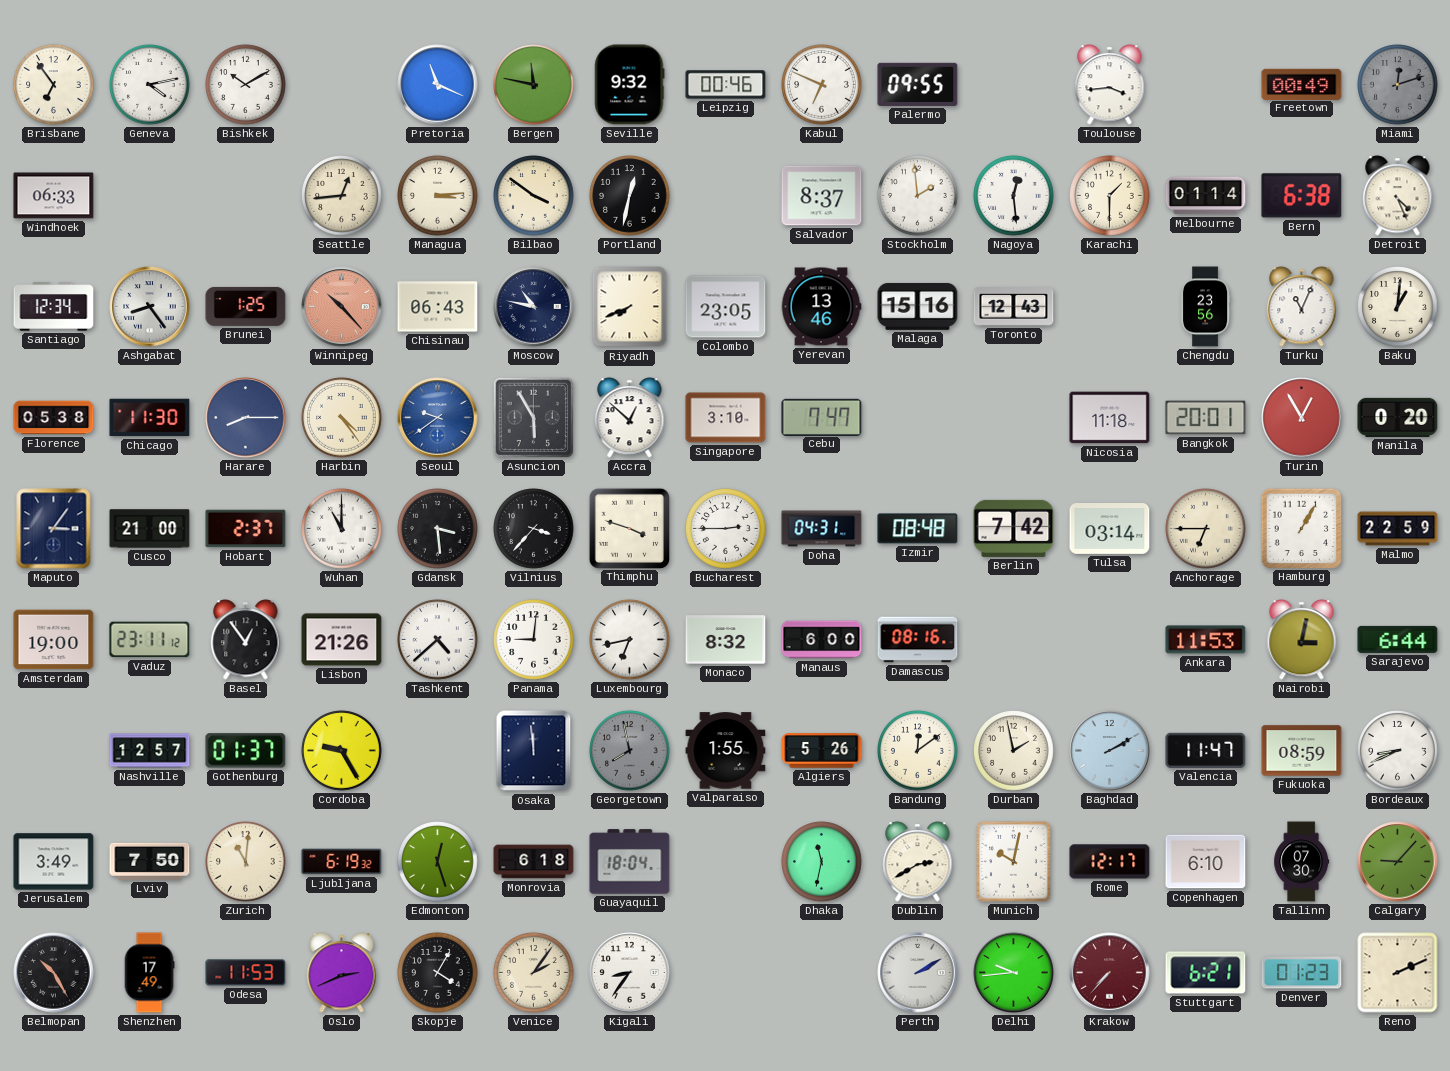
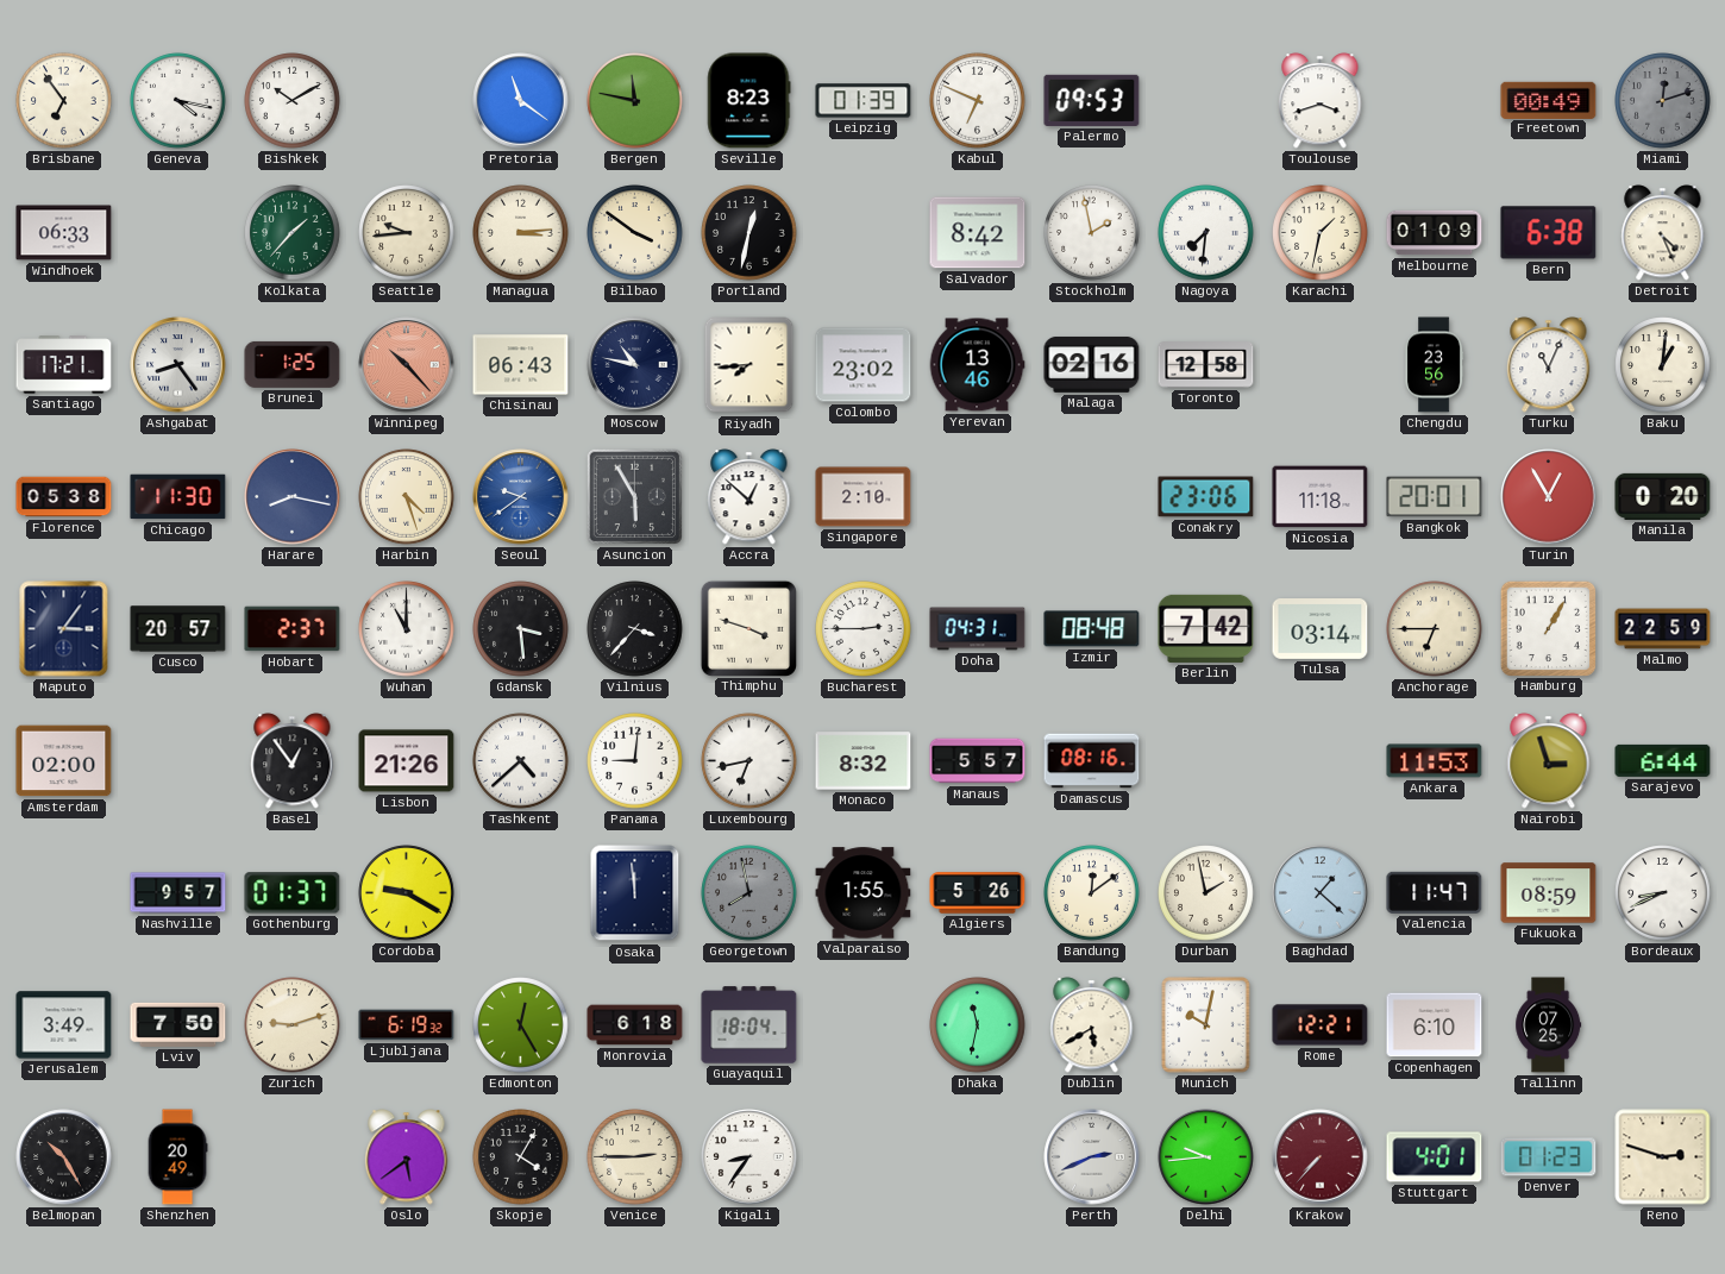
Geneva: 4:13 -> 4:17 (178, 101)
Pretoria: 11:19 -> 11:21 (521, 101)
Seville: 9:32 -> 8:23 (749, 101)
Leipzig: 00:46 -> 01:39 (864, 101)
Palermo: 09:55 -> 09:53 (1092, 100)
Toulouse: 3:44 -> 3:42 (1321, 101)
Kolkata: none -> 1:37 (293, 233)
Seattle: 12:44 -> 9:44 (407, 233)
Salvador: 8:37 -> 8:42 (978, 233)
Stockholm: 1:59 -> 1:58 (1092, 233)
Nagoya: 12:29 -> 7:31 (1206, 233)
Karachi: 1:30 -> 1:32 (1321, 233)
Melbourne: 01:14 -> 01:09 (1435, 233)
Santiago: 12:34 -> 17:21 (64, 365)
Riyadh: 7:41 -> 7:44 (749, 365)
Colombo: 23:05 -> 23:02 (864, 365)
Malaga: 15:16 -> 02:16 (1092, 364)
Toronto: 12:43 -> 12:58 (1206, 365)
Harare: 8:15 -> 8:17 (293, 497)
Harbin: 4:24 -> 4:27 (407, 497)
Singapore: 3:10 -> 2:10 (864, 497)
Cebu: 7:47 -> none (822, 417)
Conakry: none -> 23:06 (1206, 497)
Cusco: 21:00 -> 20:57 (178, 629)
Amsterdam: 19:00 -> 02:00 (64, 761)
Vaduz: 23:11 -> none (150, 640)
Manaus: 6:00 -> 5:57 (978, 761)
Nairobi: 3:02 -> 2:57 (1549, 761)
Nashville: 12:57 -> 9:57 (178, 893)
Cordoba: 9:25 -> 9:20 (407, 893)
Baghdad: 2:10 -> 1:22 (1321, 893)
Zurich: 11:01 -> 9:12 (293, 1025)
Edmonton: 12:27 -> 12:25 (521, 1025)
Dublin: 2:40 -> 5:40 (1092, 1025)
Rome: 12:17 -> 12:21 (1321, 1025)
Tallinn: 07:30 -> 07:25 (1549, 1025)
Calgary: 9:07 -> none (1398, 862)
Shenzhen: 17:49 -> 20:49 (177, 1157)
Odesa: 11:53 -> none (246, 973)
Oslo: 2:41 -> 5:39 (407, 1157)
Venice: 2:06 -> 2:45 (635, 1157)
Perth: 2:10 -> 2:41 (1092, 1157)
Stuttgart: 6:21 -> 4:01 (1435, 1157)
Reno: 2:11 -> 2:48 (1663, 1157)
